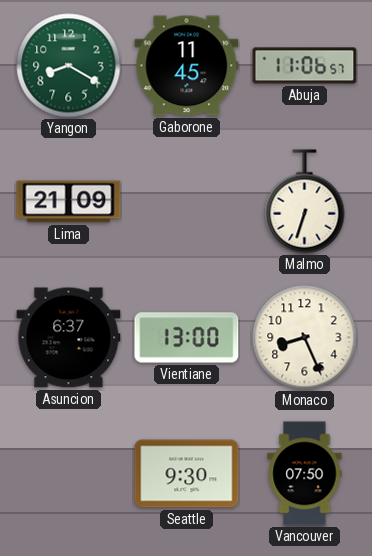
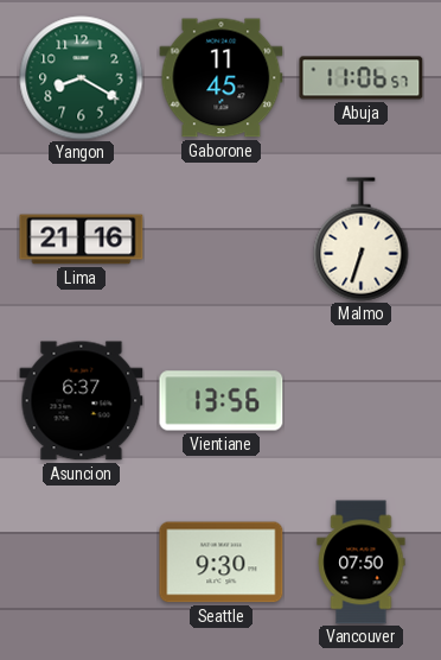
Lima: 21:09 -> 21:16 (82, 240)
Vientiane: 13:00 -> 13:56 (222, 401)
Monaco: 8:26 -> none (305, 338)
